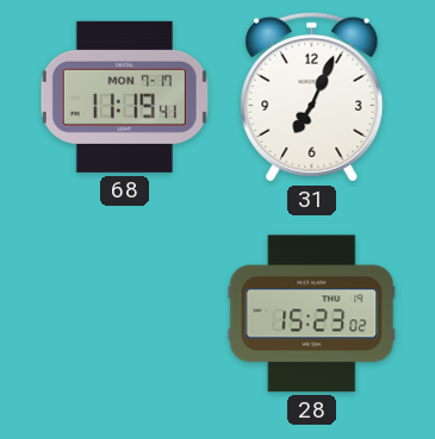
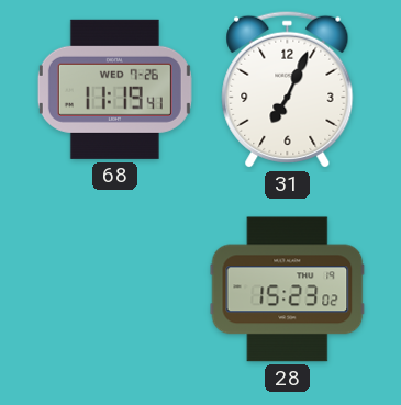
68 date: MON 7-17 -> WED 7-26 (114, 89)
